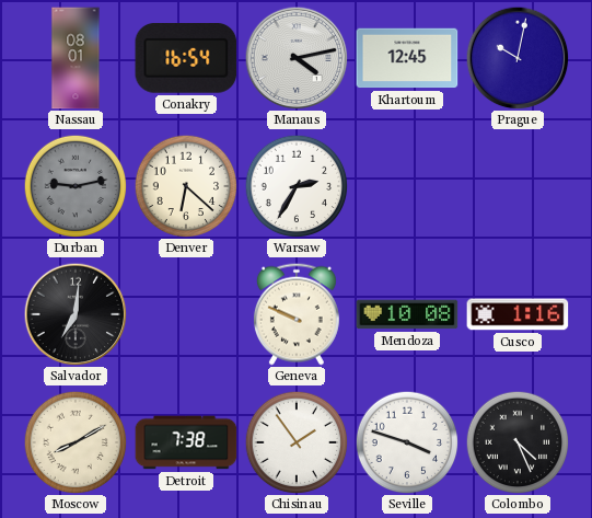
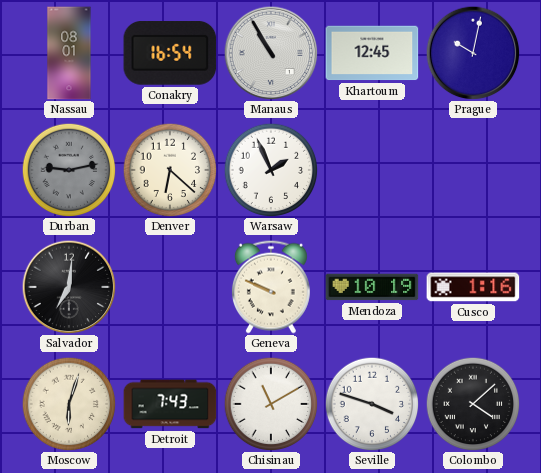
Manaus: 4:13 -> 10:55 (271, 53)
Warsaw: 2:35 -> 1:56 (271, 170)
Mendoza: 10:08 -> 10:19 (372, 287)
Moscow: 8:10 -> 6:03 (69, 404)
Detroit: 7:38 -> 7:43 (170, 404)
Chisinau: 1:54 -> 11:10 (271, 404)
Colombo: 4:26 -> 4:08 (473, 404)
